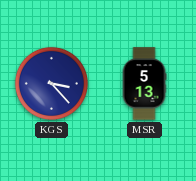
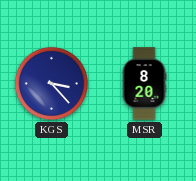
MSR: 5:13 -> 8:20 (144, 84)
